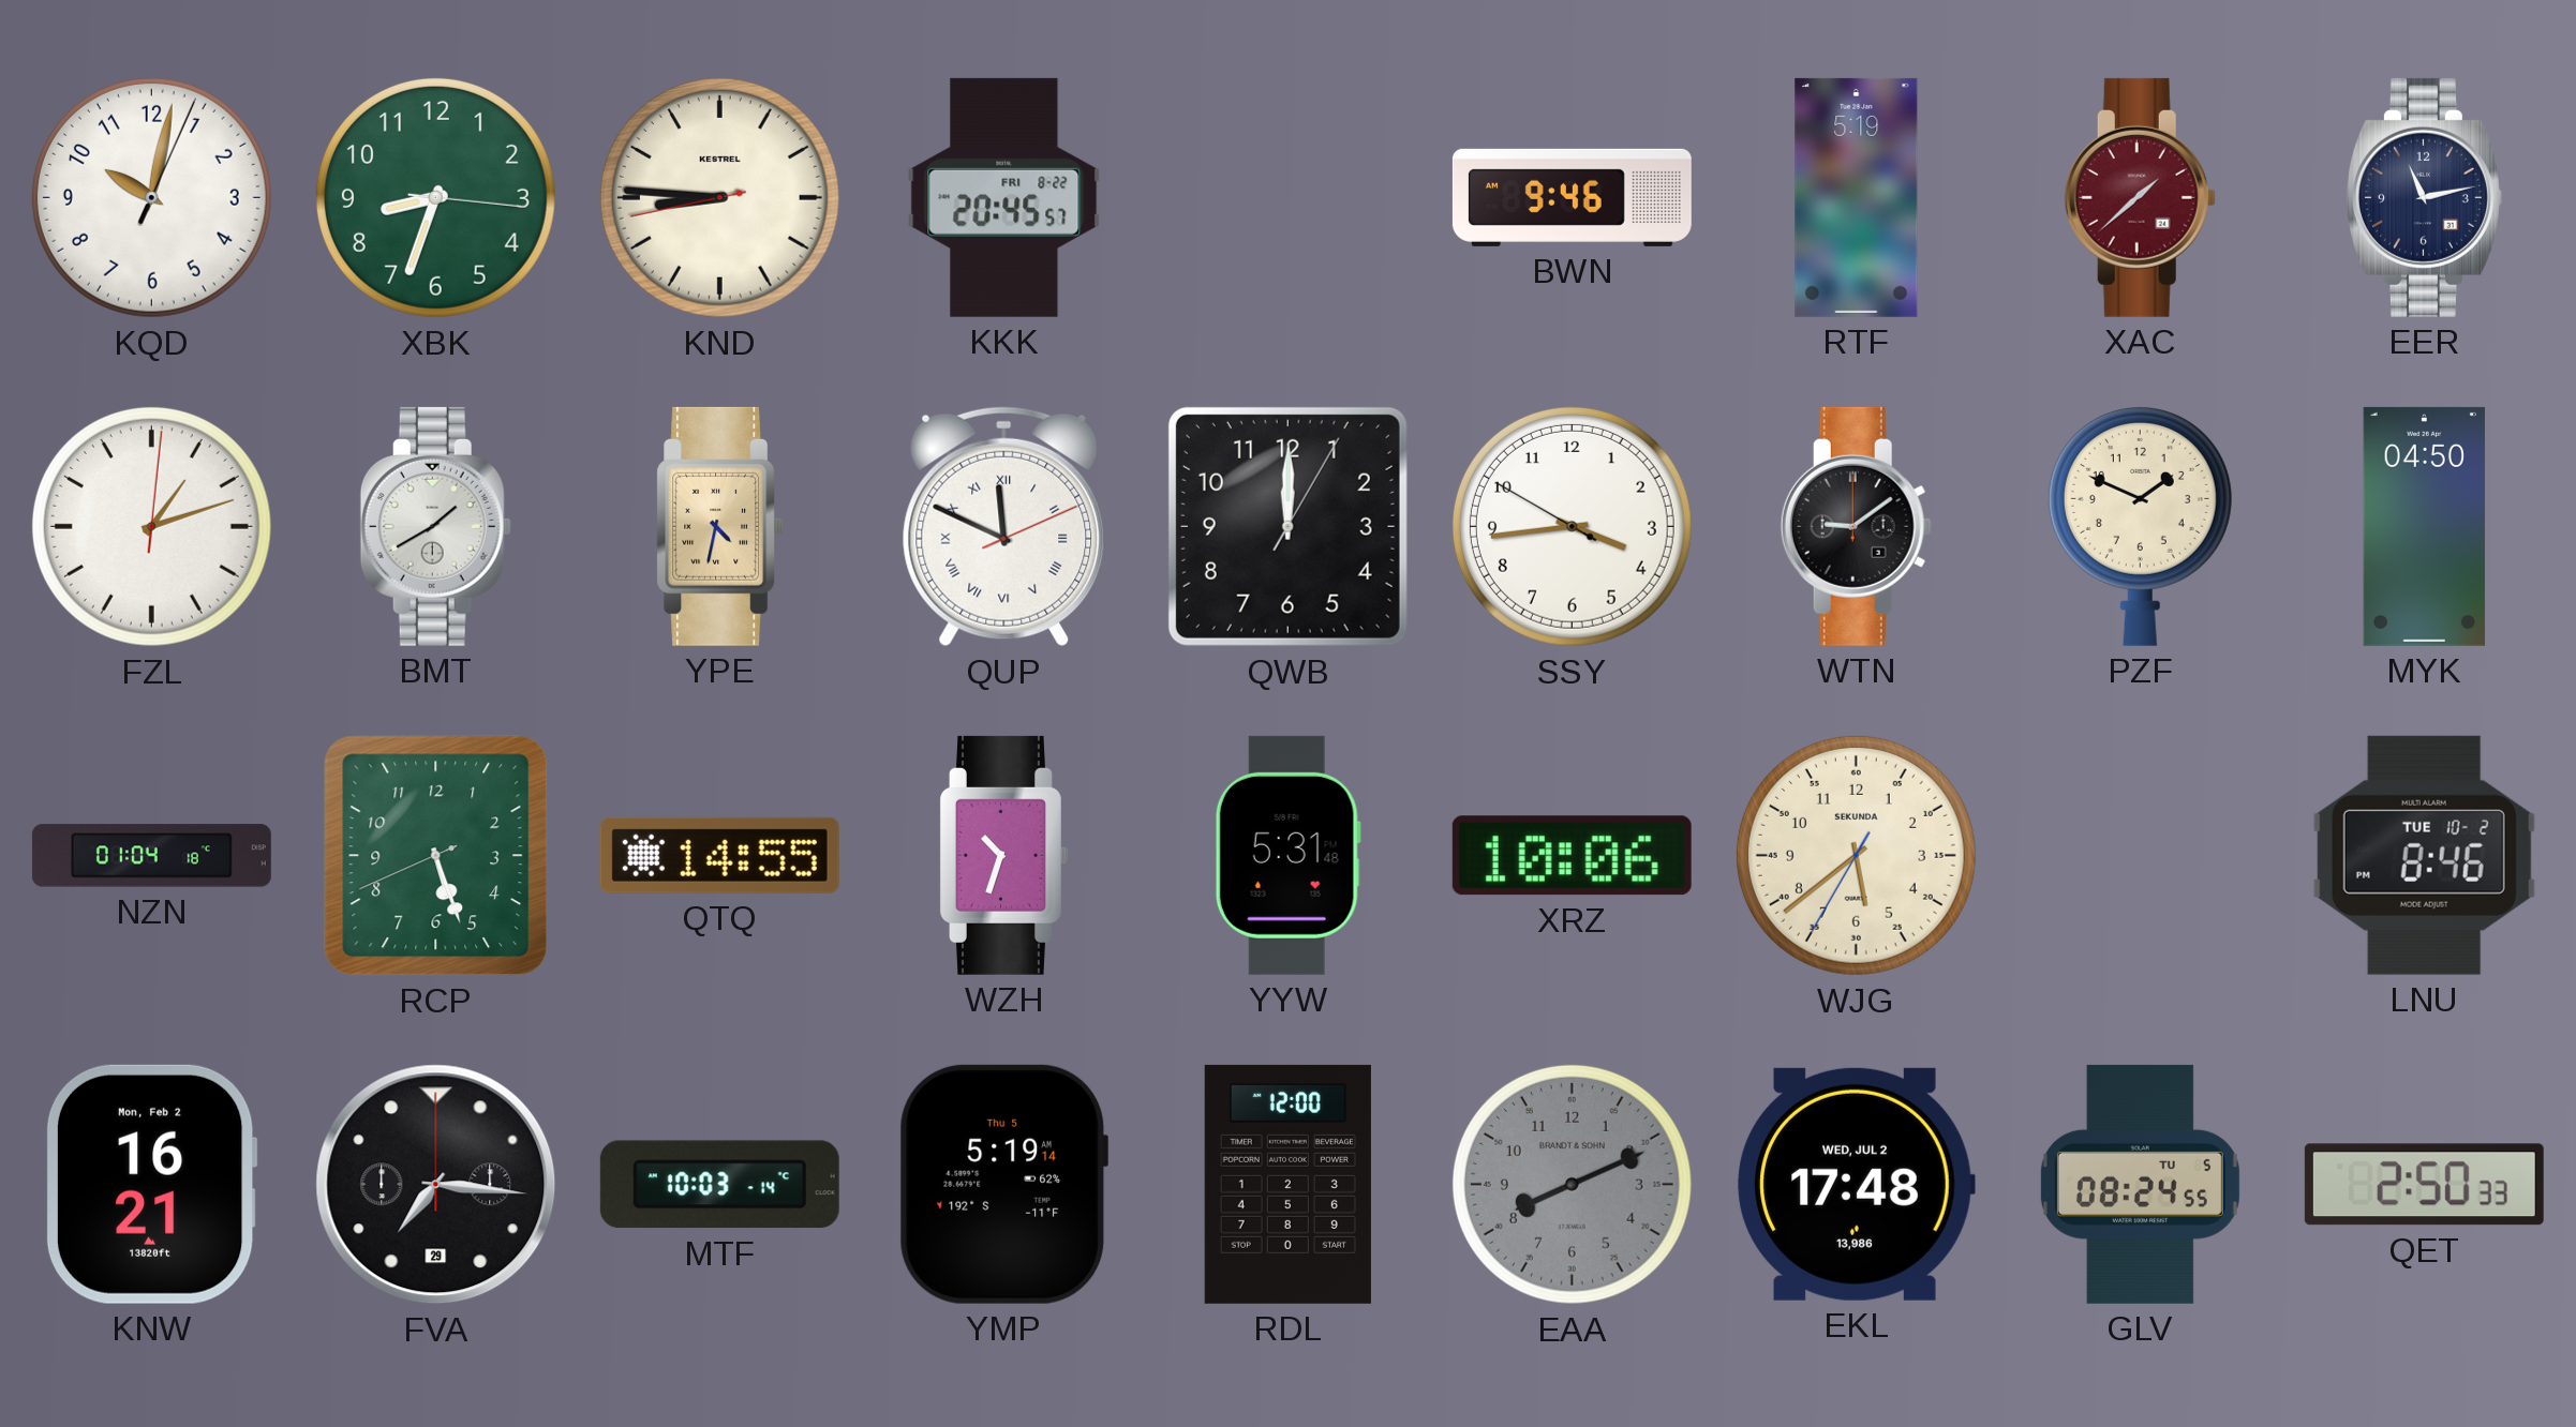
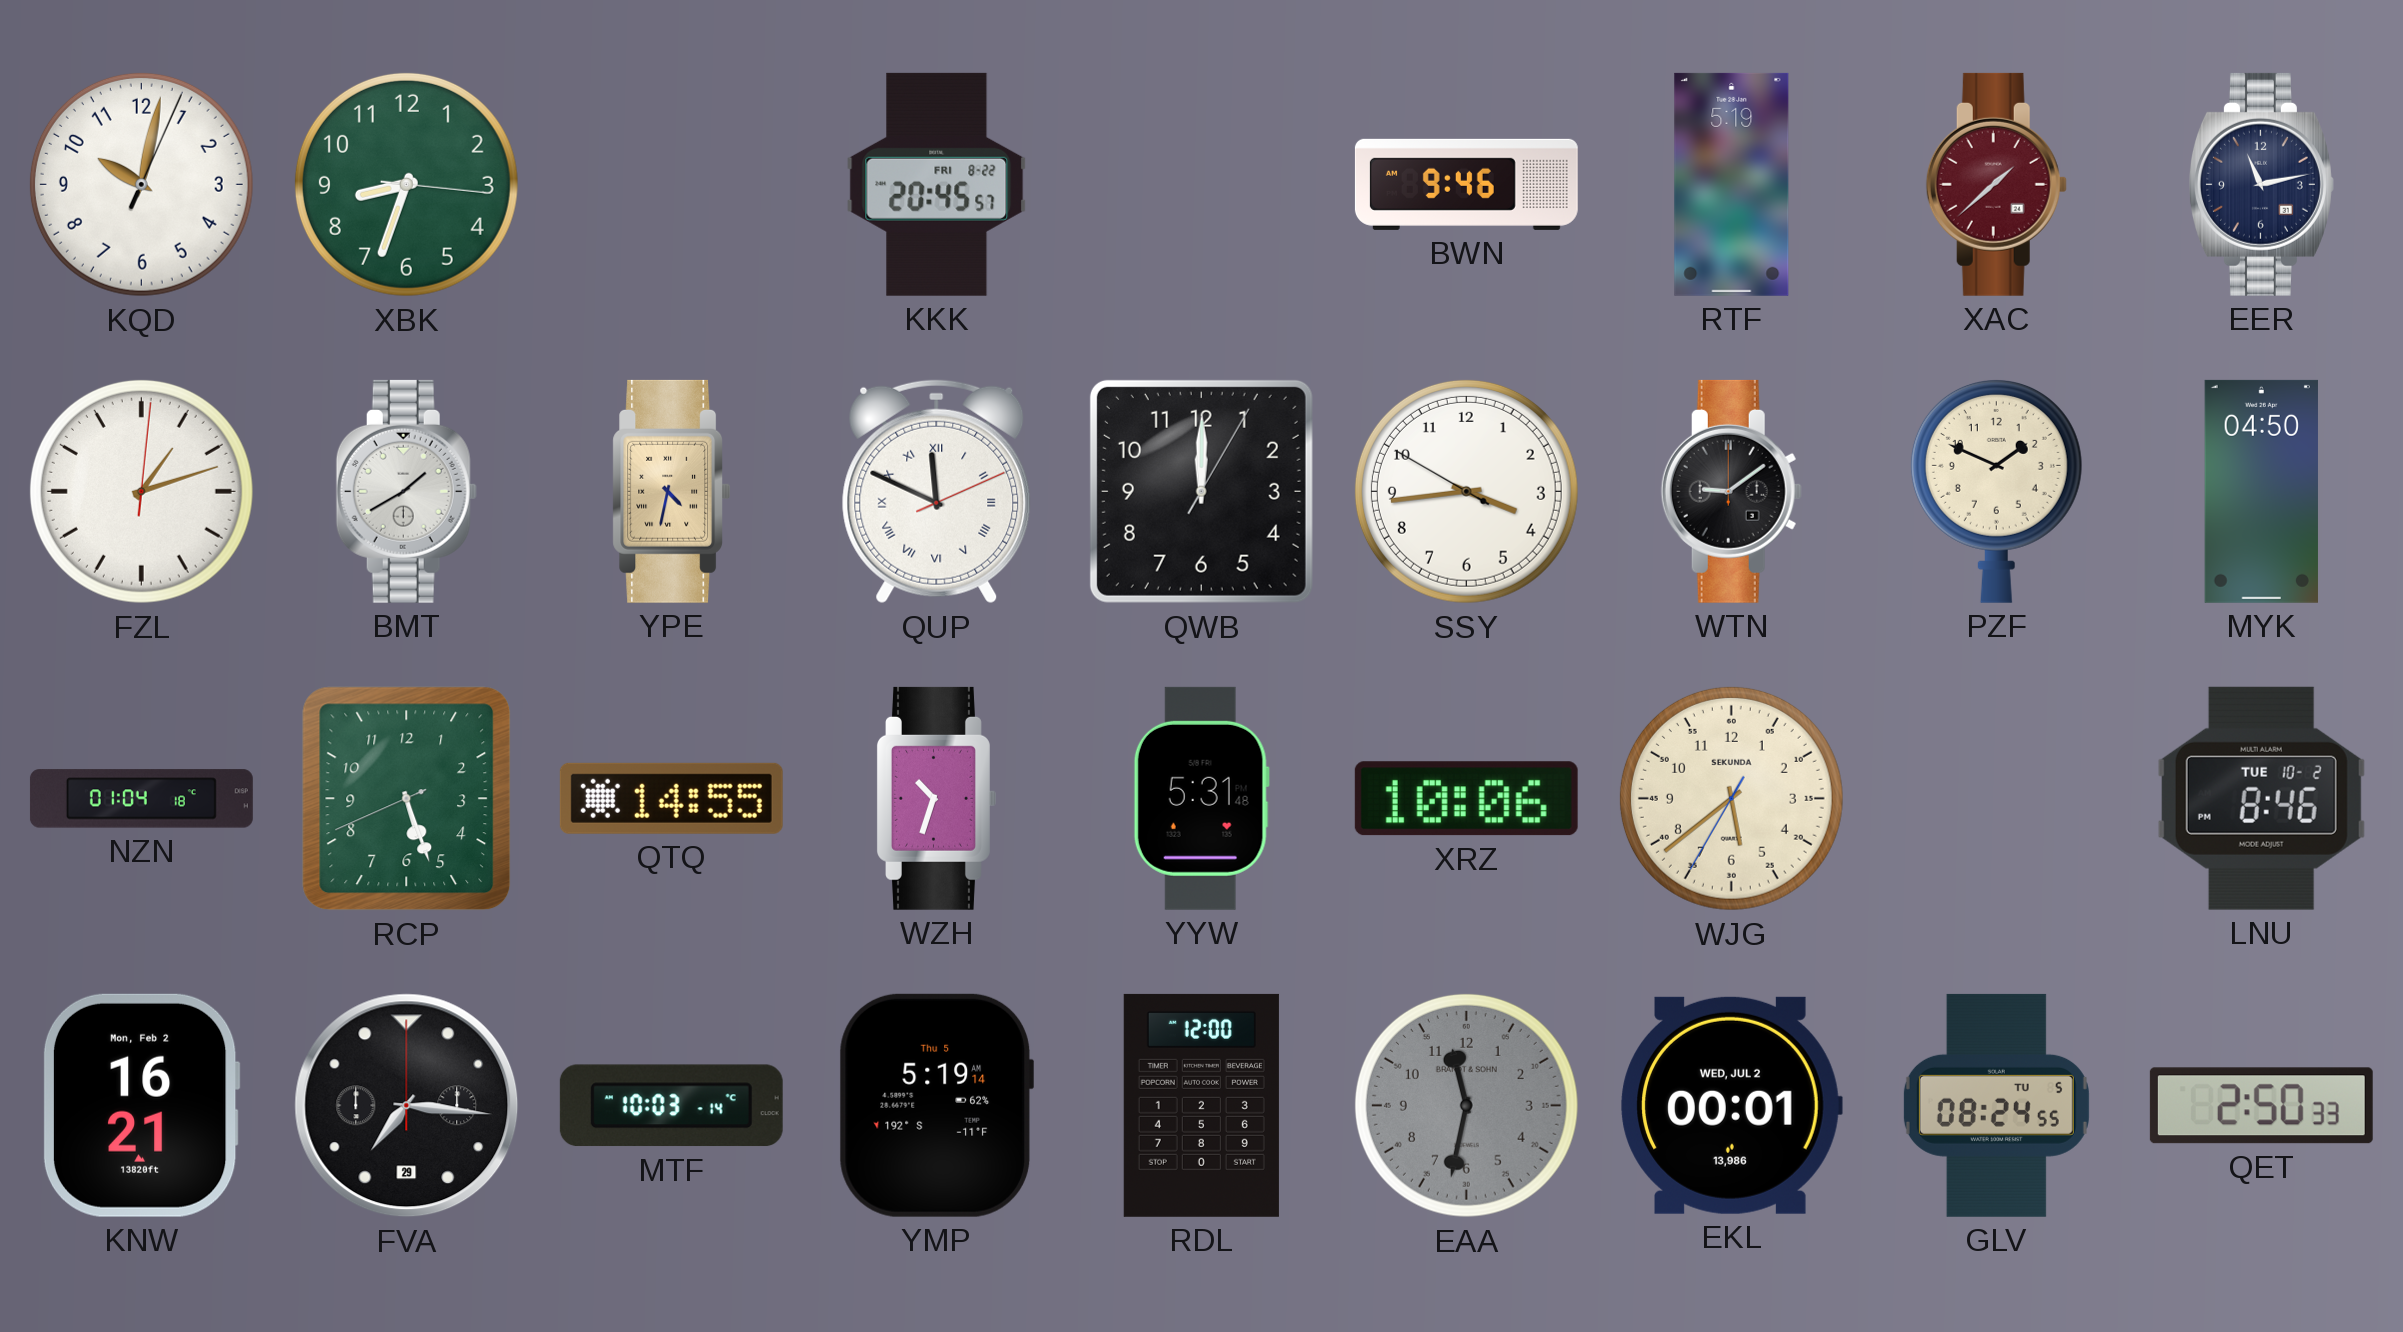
KND: 8:45 -> none (719, 197)
EAA: 8:11 -> 11:32 (1466, 1105)
EKL: 17:48 -> 00:01 (1731, 1105)
